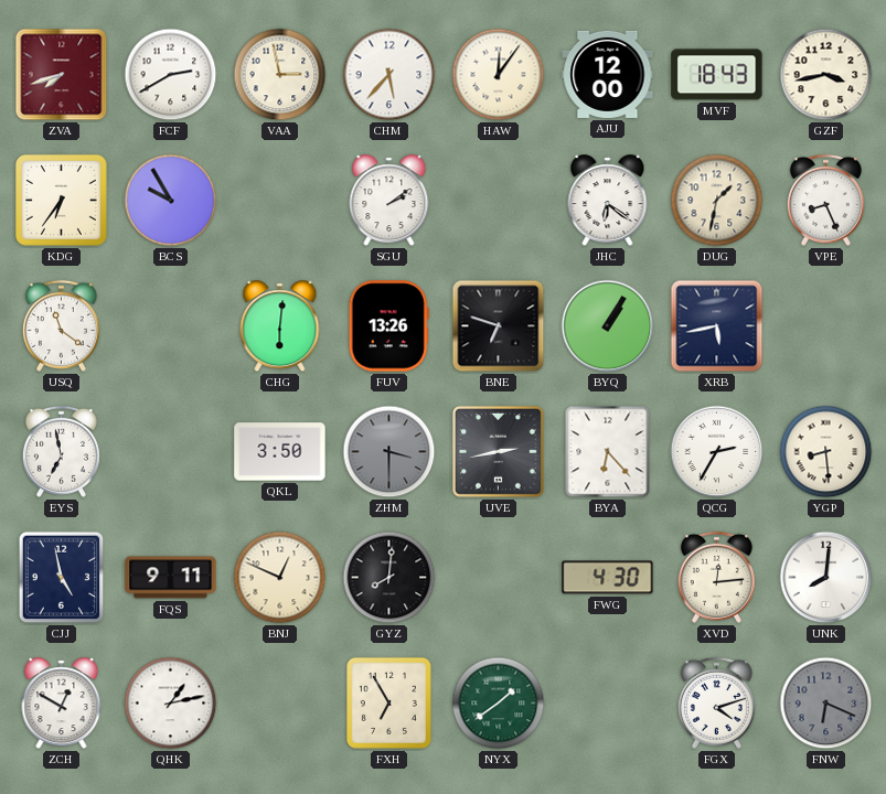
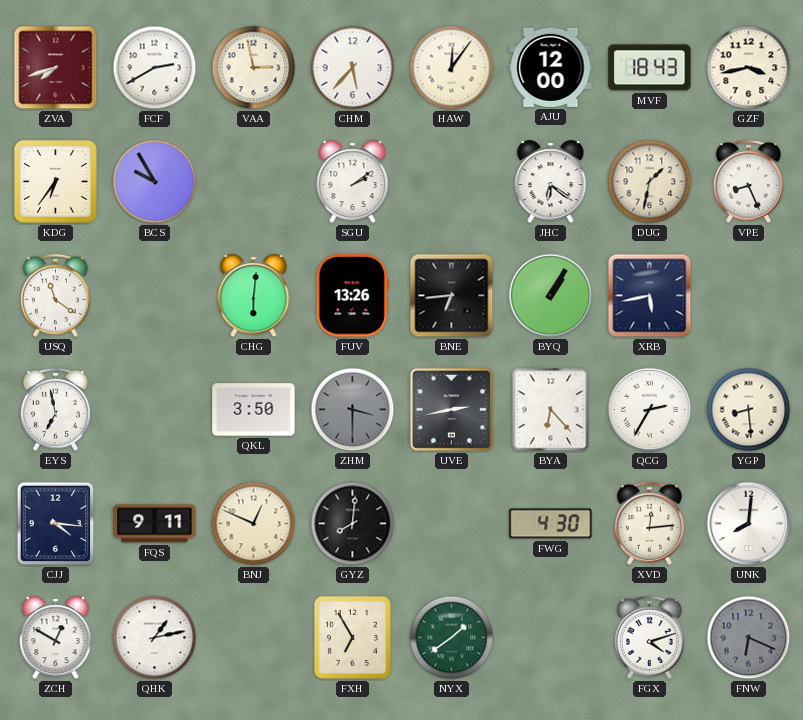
BNE: 6:48 -> 6:44 (452, 296)
CJJ: 4:58 -> 4:16 (56, 524)
